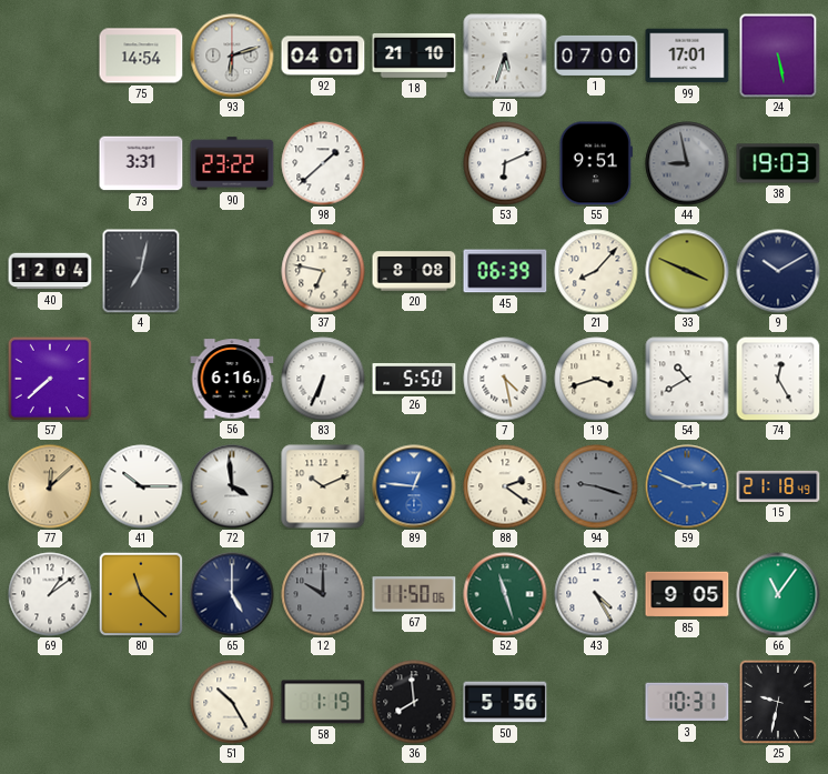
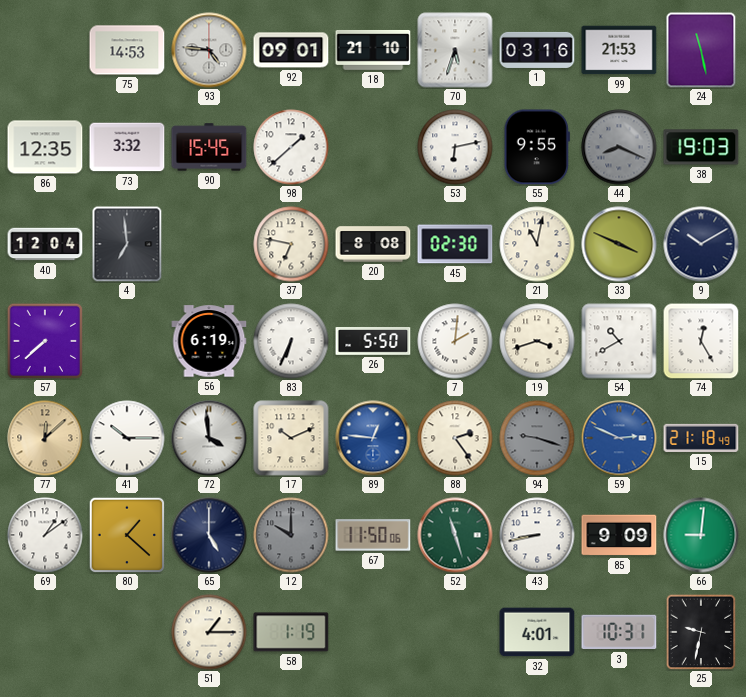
75: 14:54 -> 14:53 (127, 50)
93: 6:12 -> 4:46 (209, 50)
92: 04:01 -> 09:01 (291, 50)
1: 07:00 -> 03:16 (537, 50)
99: 17:01 -> 21:53 (619, 50)
24: 5:28 -> 11:28 (701, 50)
86: none -> 12:35 (45, 147)
73: 3:31 -> 3:32 (127, 147)
90: 23:22 -> 15:45 (209, 147)
53: 6:11 -> 6:13 (455, 147)
55: 9:51 -> 9:55 (537, 147)
44: 8:58 -> 8:19 (619, 147)
4: 7:02 -> 6:59 (127, 244)
45: 06:39 -> 02:30 (455, 244)
21: 8:07 -> 11:02 (537, 244)
56: 6:16 -> 6:19 (209, 341)
7: 4:28 -> 2:01 (455, 341)
88: 2:21 -> 2:24 (455, 438)
80: 11:22 -> 1:22 (127, 535)
43: 4:25 -> 8:43 (537, 535)
85: 9:05 -> 9:09 (619, 535)
66: 11:06 -> 9:01 (701, 535)
51: 10:25 -> 1:15 (209, 632)
36: 7:59 -> none (414, 702)
50: 5:56 -> none (505, 702)
32: none -> 4:01 (537, 632)
